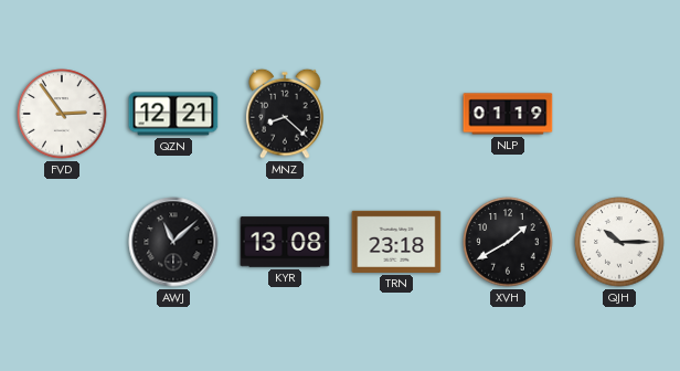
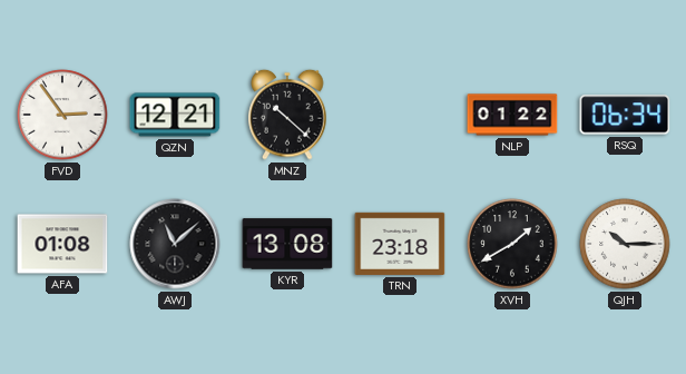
MNZ: 8:22 -> 10:22 (287, 115)
NLP: 01:19 -> 01:22 (512, 115)
RSQ: none -> 06:34 (625, 115)
AFA: none -> 01:08 (62, 244)
